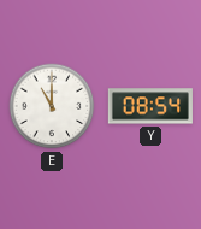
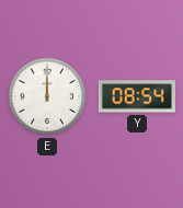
E: 11:00 -> 12:00 (47, 96)
